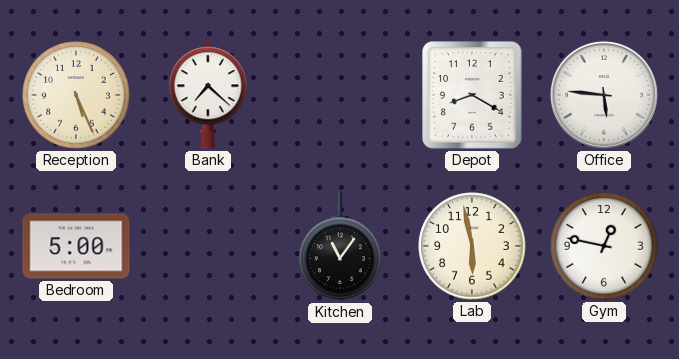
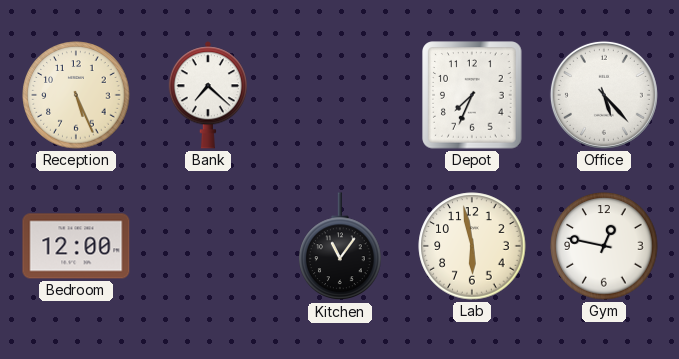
Depot: 8:20 -> 7:34 (472, 95)
Office: 5:46 -> 5:23 (604, 95)
Bedroom: 5:00 -> 12:00 (76, 246)
